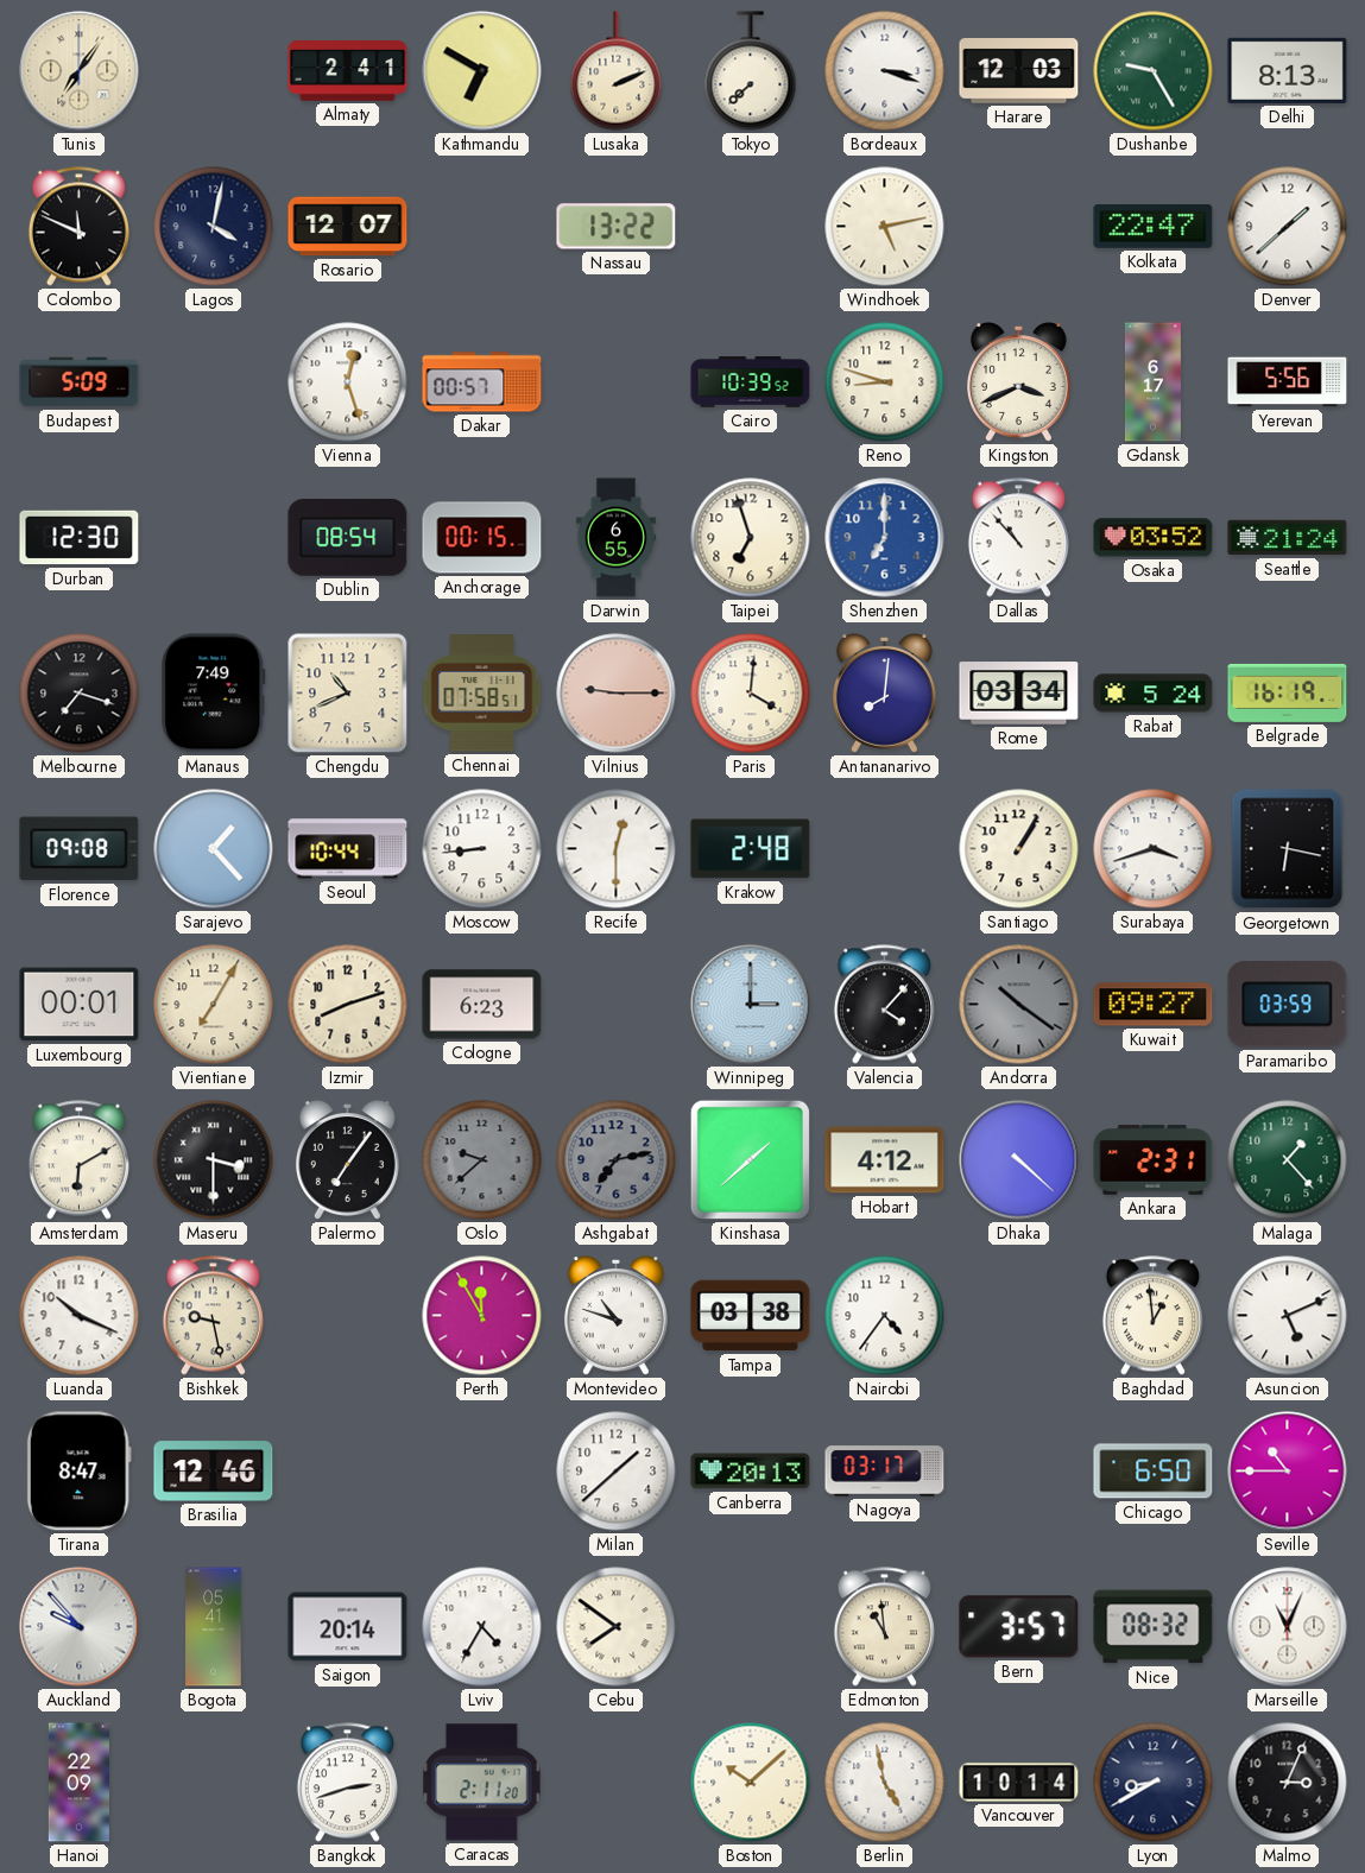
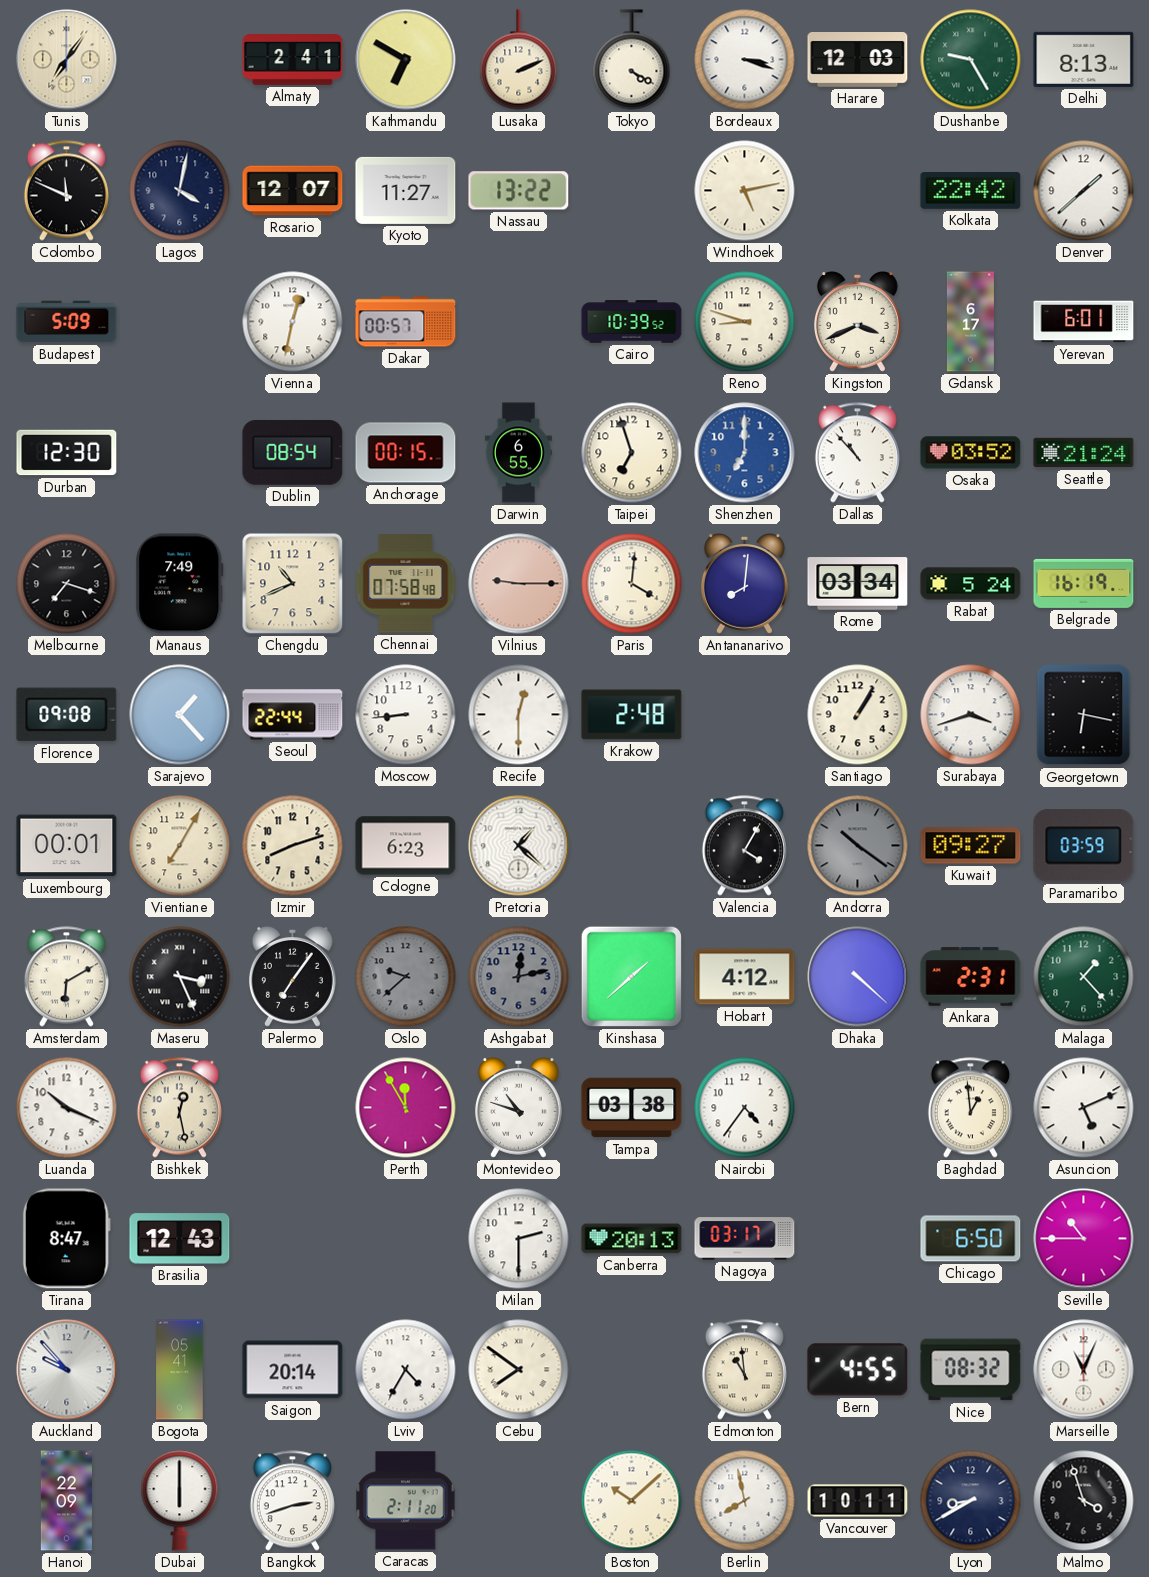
Tokyo: 7:38 -> 4:20 (632, 60)
Kyoto: none -> 11:27 (406, 190)
Kolkata: 22:47 -> 22:42 (971, 191)
Vienna: 12:27 -> 12:32 (293, 322)
Yerevan: 5:56 -> 6:01 (1084, 322)
Chennai: 07:58:51 -> 07:58:48 (406, 584)
Seoul: 10:44 -> 22:44 (293, 715)
Pretoria: none -> 1:22 (519, 846)
Winnipeg: 3:00 -> none (751, 1005)
Valencia: 4:07 -> 4:05 (744, 846)
Maseru: 3:30 -> 3:26 (180, 977)
Ashgabat: 7:13 -> 12:13 (519, 977)
Bishkek: 9:28 -> 12:28 (179, 1108)
Brasilia: 12:46 -> 12:43 (180, 1239)
Milan: 1:38 -> 2:30 (519, 1239)
Bern: 3:57 -> 4:55 (858, 1370)
Dubai: none -> 6:00 (180, 1501)
Berlin: 4:58 -> 7:58 (745, 1501)
Vancouver: 10:14 -> 10:11 (858, 1501)
Malmo: 3:04 -> 3:57 (1084, 1501)
